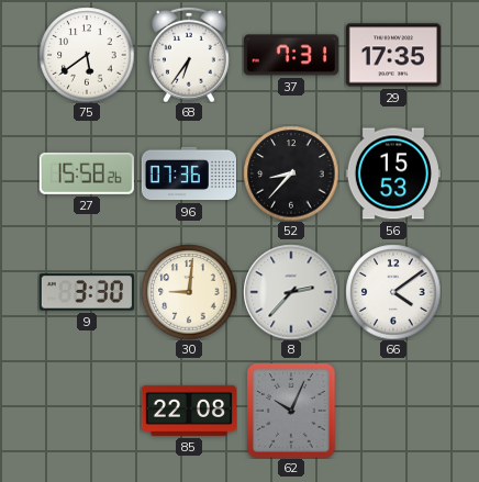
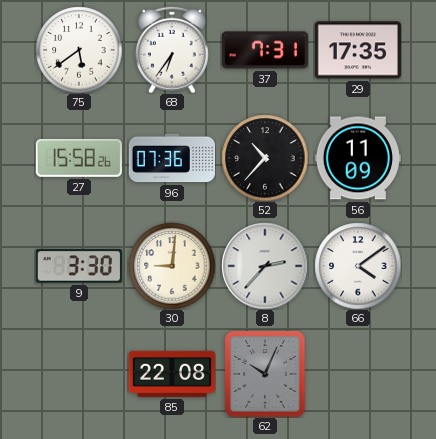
52: 8:37 -> 10:37 (265, 158)
56: 15:53 -> 11:09 (358, 158)
